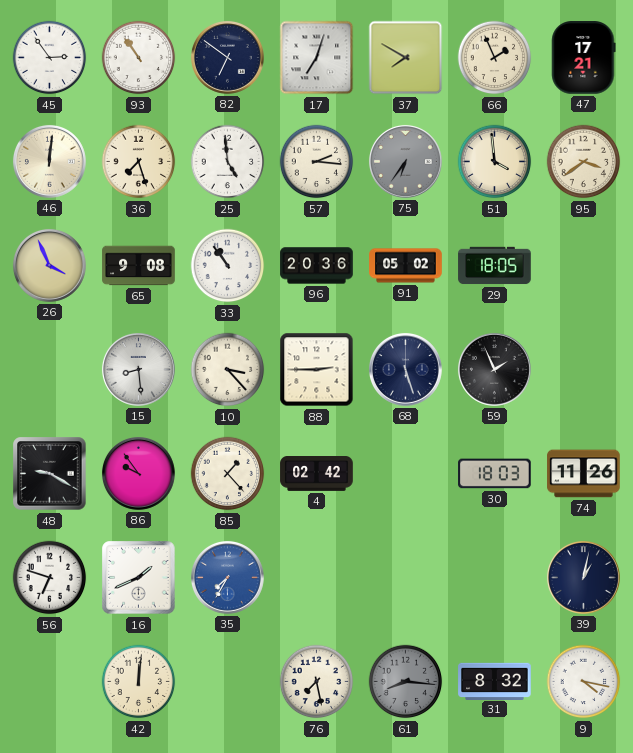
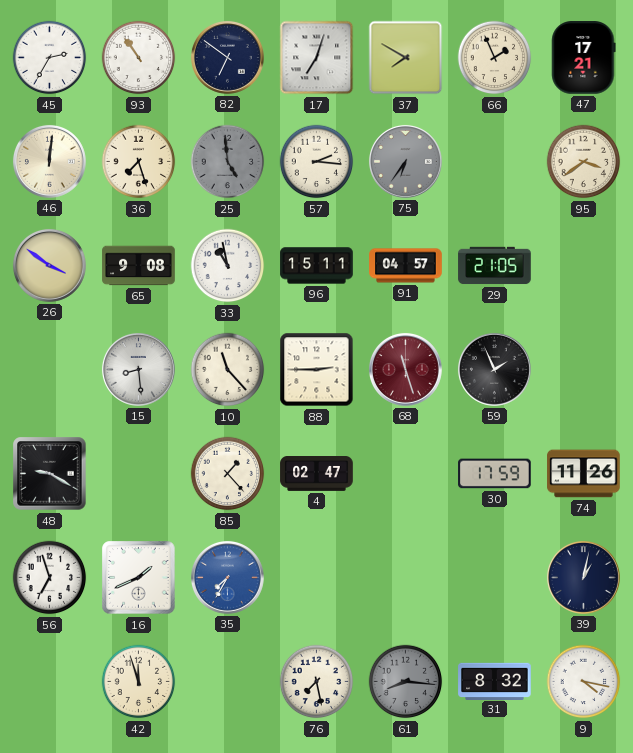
45: 2:54 -> 2:35 (50, 58)
25 dial: white -> grey (228, 162)
51: 3:59 -> none (495, 162)
26: 3:56 -> 3:51 (49, 265)
33: 10:54 -> 10:58 (228, 266)
96: 20:36 -> 15:11 (317, 266)
91: 05:02 -> 04:57 (406, 266)
29: 18:05 -> 21:05 (495, 266)
10: 3:23 -> 11:23 (228, 370)
68: 5:27 -> 11:27 (405, 369)
68 dial: navy -> burgundy (405, 369)
86: 9:54 -> none (138, 473)
4: 02:42 -> 02:47 (317, 474)
30: 18:03 -> 17:59 (495, 474)
56: 6:48 -> 6:57 (50, 578)
42: 12:01 -> 11:57 (139, 682)
